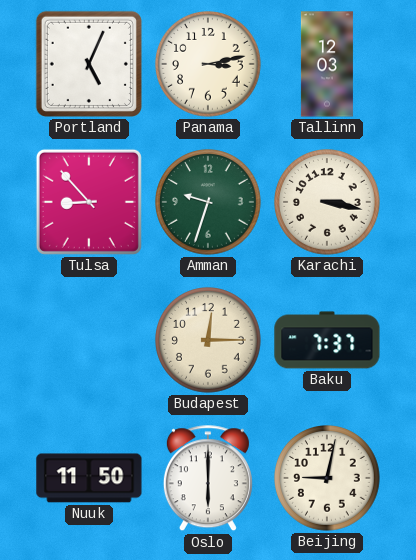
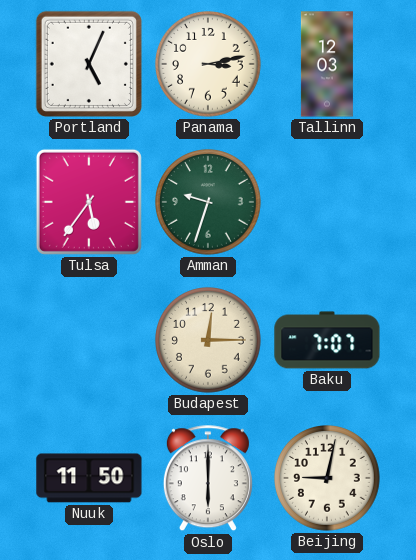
Tulsa: 8:53 -> 5:36 (89, 202)
Karachi: 3:17 -> none (328, 203)
Baku: 7:37 -> 7:07 (327, 340)
